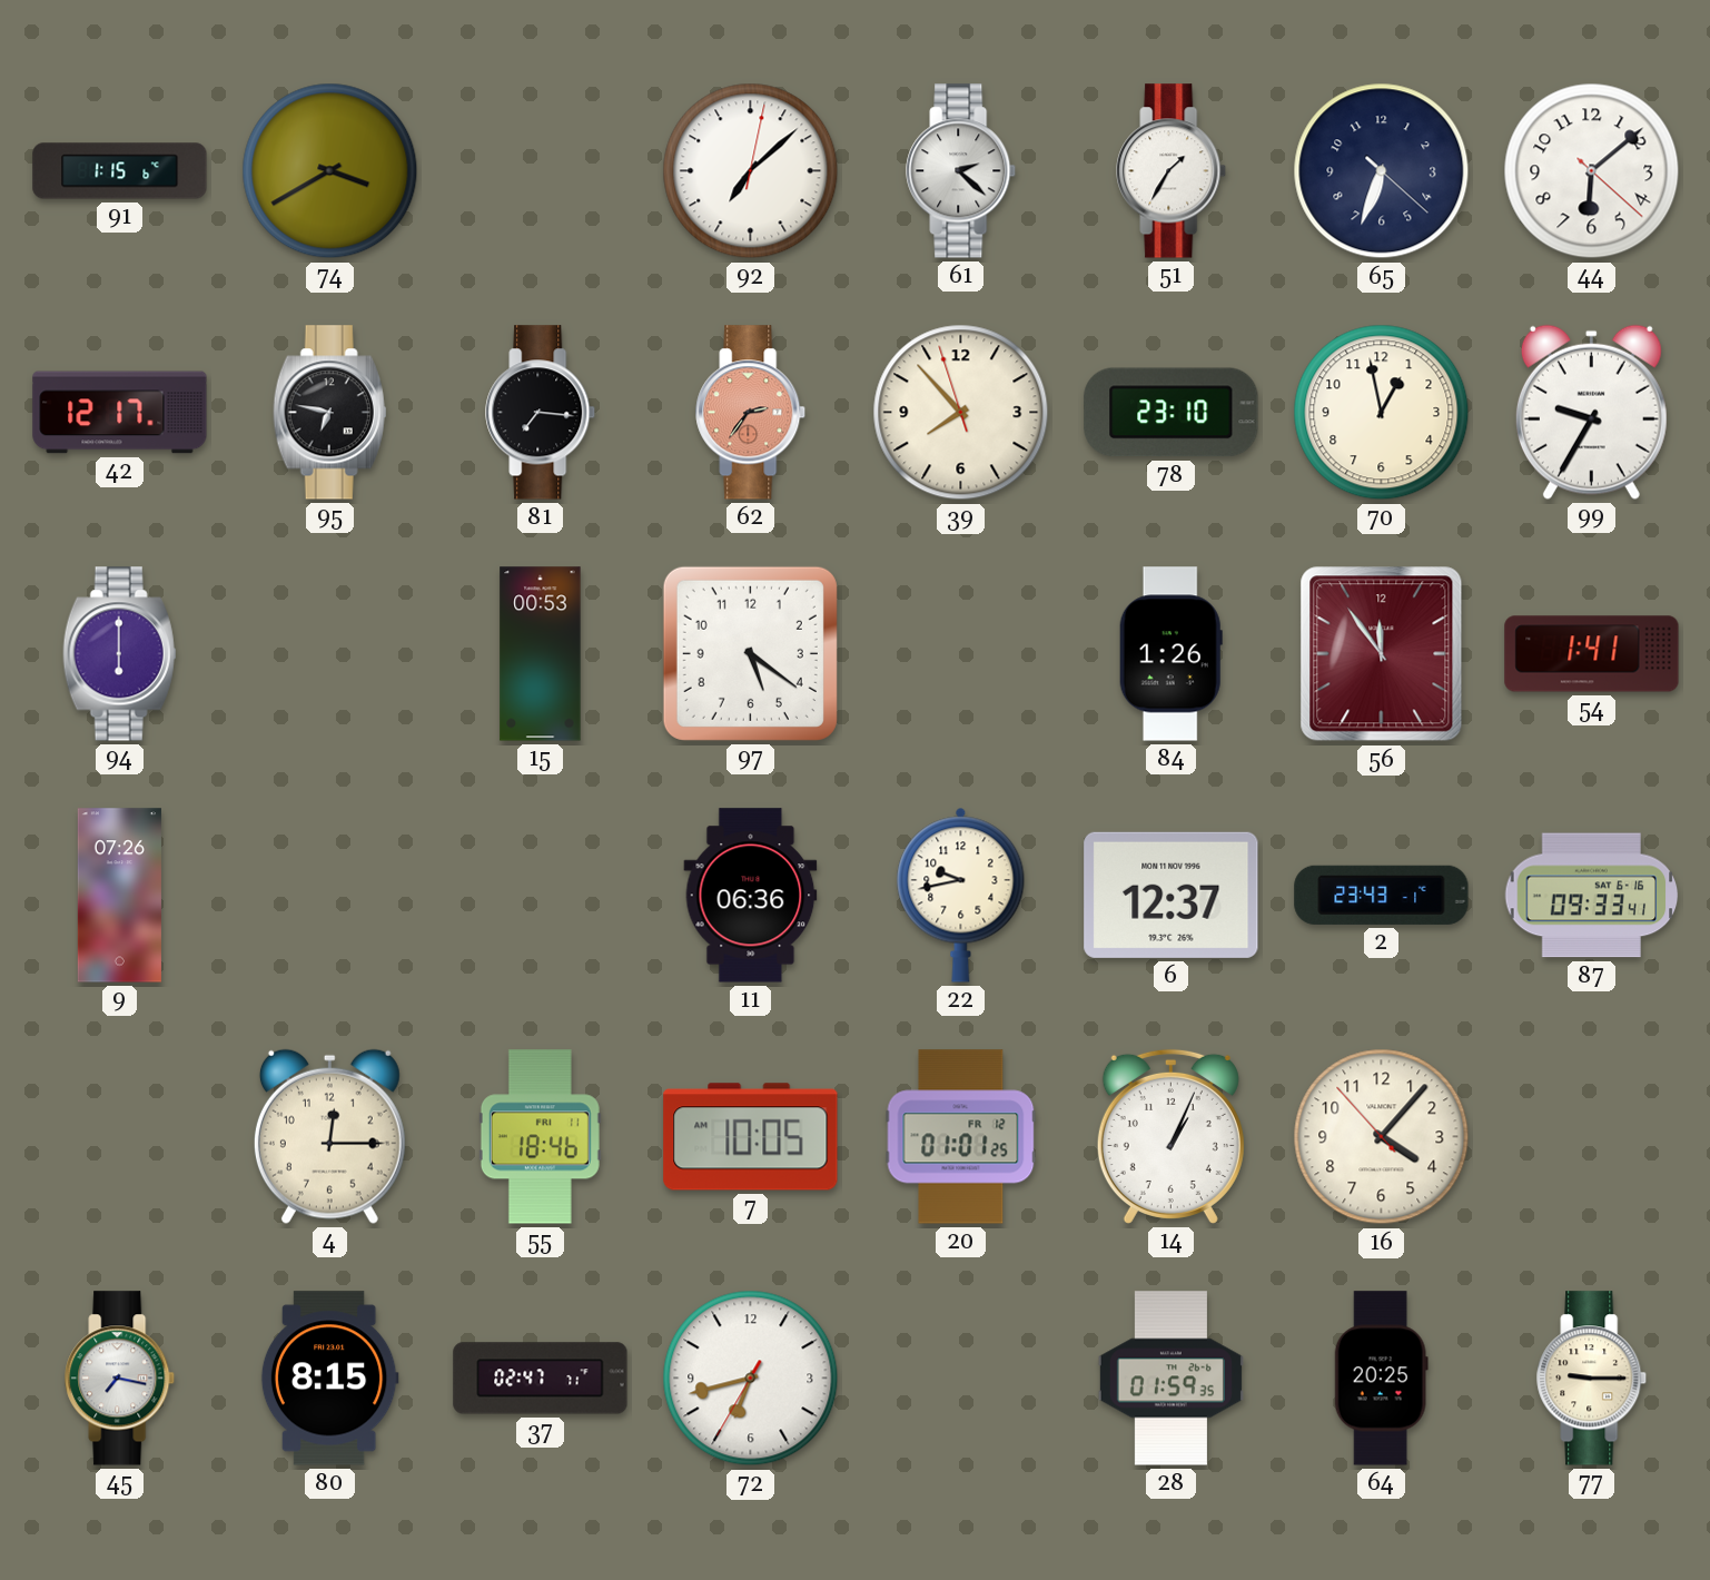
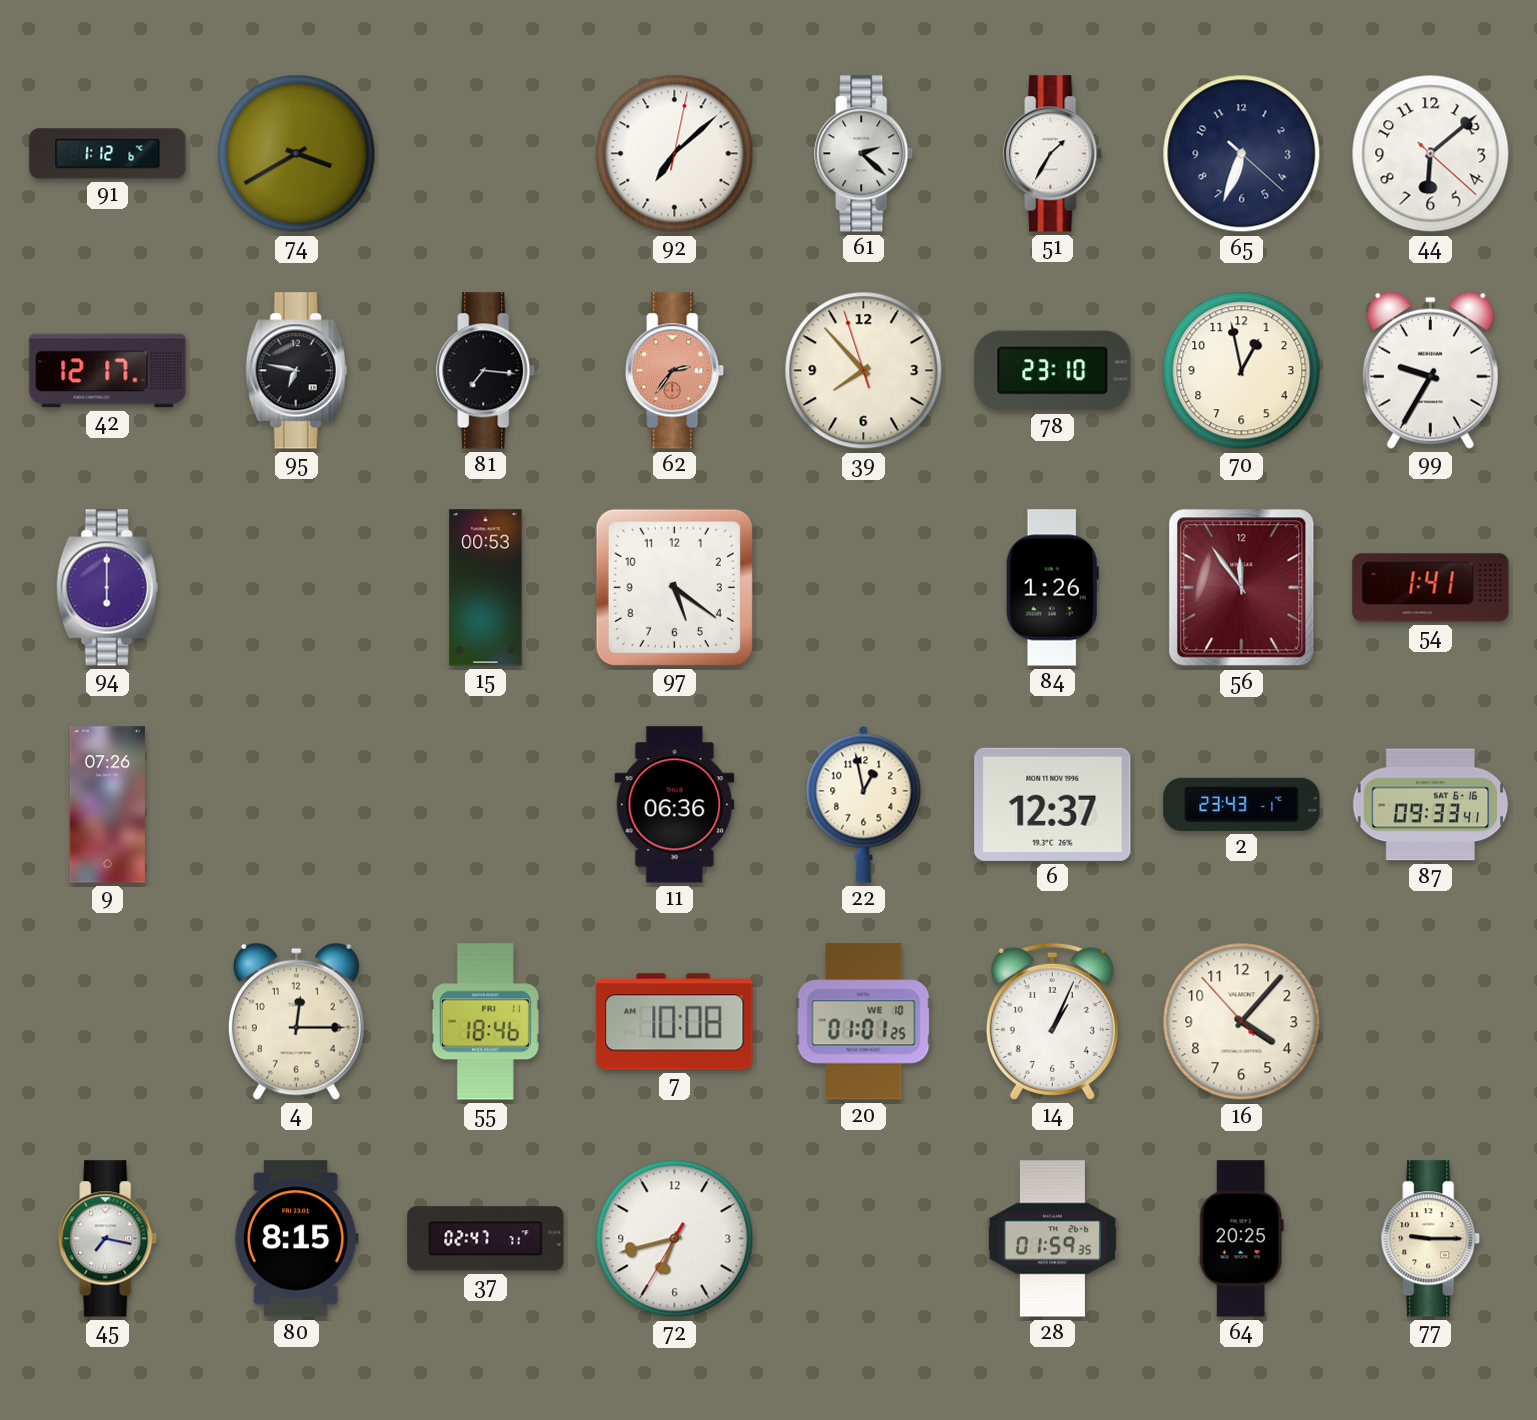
91: 1:15 -> 1:12 (108, 154)
22: 9:43 -> 12:58 (864, 804)
7: 10:05 -> 10:08 (675, 1022)
20 date: FR 12 -> WE 10 (864, 1022)
